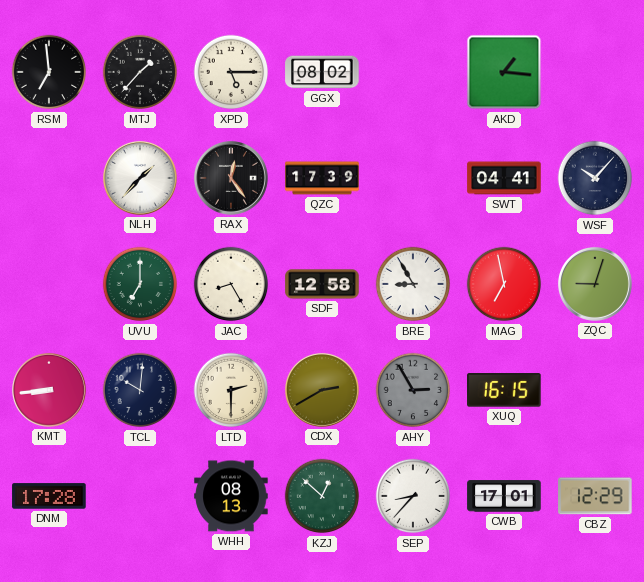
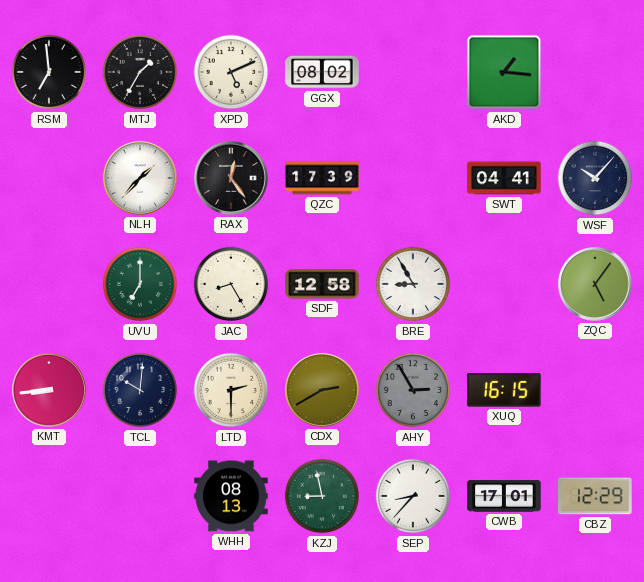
MTJ: 1:37 -> 1:35 (140, 72)
XPD: 5:15 -> 5:11 (231, 72)
MAG: 6:58 -> none (504, 284)
ZQC: 9:03 -> 5:06 (595, 284)
DNM: 17:28 -> none (49, 496)
KZJ: 12:52 -> 8:58 (322, 496)
